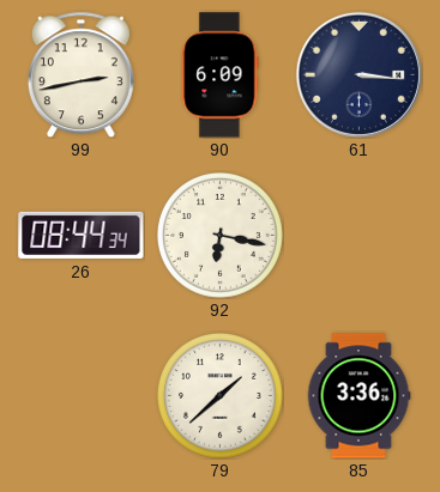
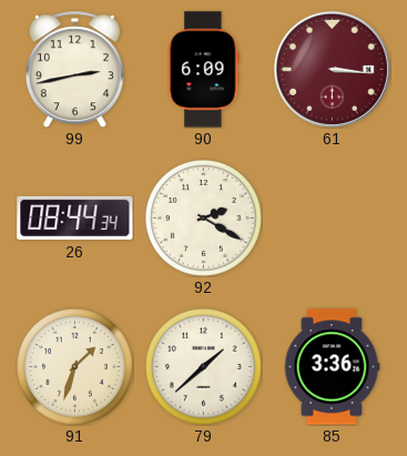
61 dial: navy -> burgundy (332, 69)
92: 6:17 -> 2:20 (204, 219)
91: none -> 1:33 (75, 367)
